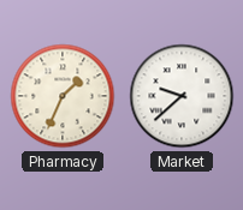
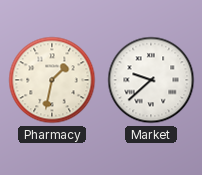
Pharmacy: 1:34 -> 1:32 (52, 80)
